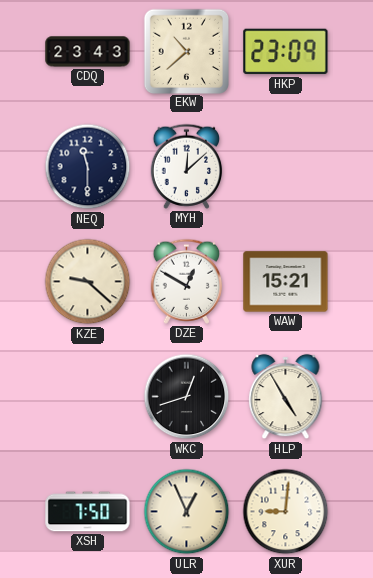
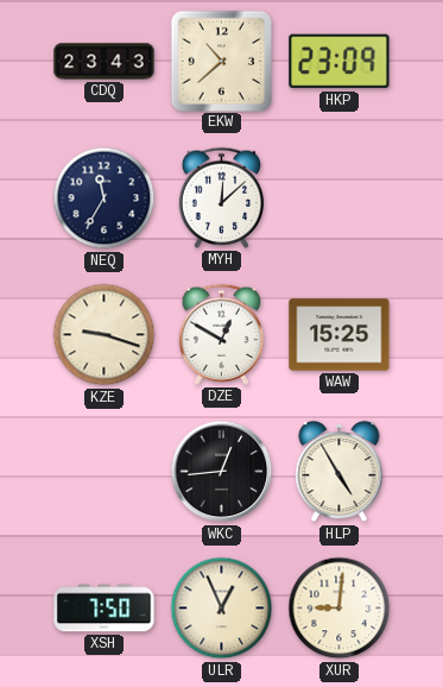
NEQ: 11:30 -> 11:35 (105, 198)
KZE: 9:22 -> 9:18 (105, 335)
WAW: 15:21 -> 15:25 (340, 335)
WKC: 12:42 -> 12:44 (222, 472)
